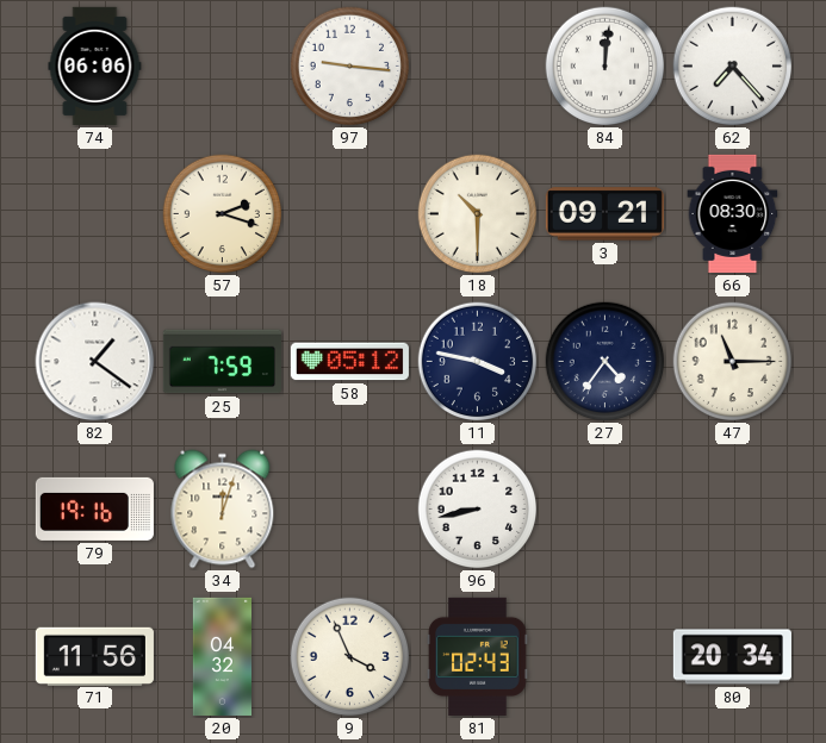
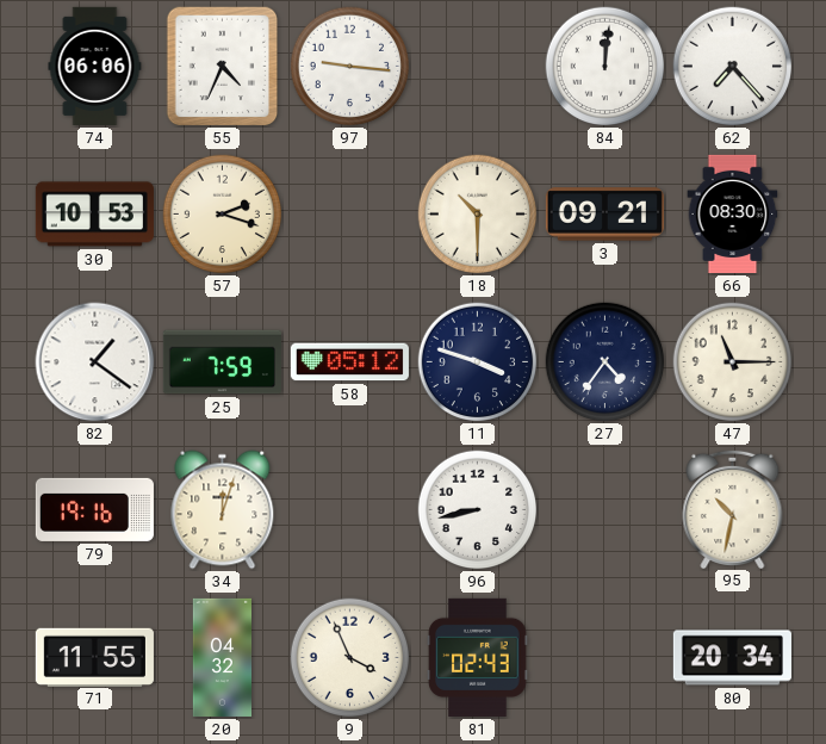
55: none -> 4:34 (223, 67)
30: none -> 10:53 (94, 215)
11: 3:47 -> 3:48 (478, 362)
95: none -> 10:32 (733, 508)
71: 11:56 -> 11:55 (94, 657)
